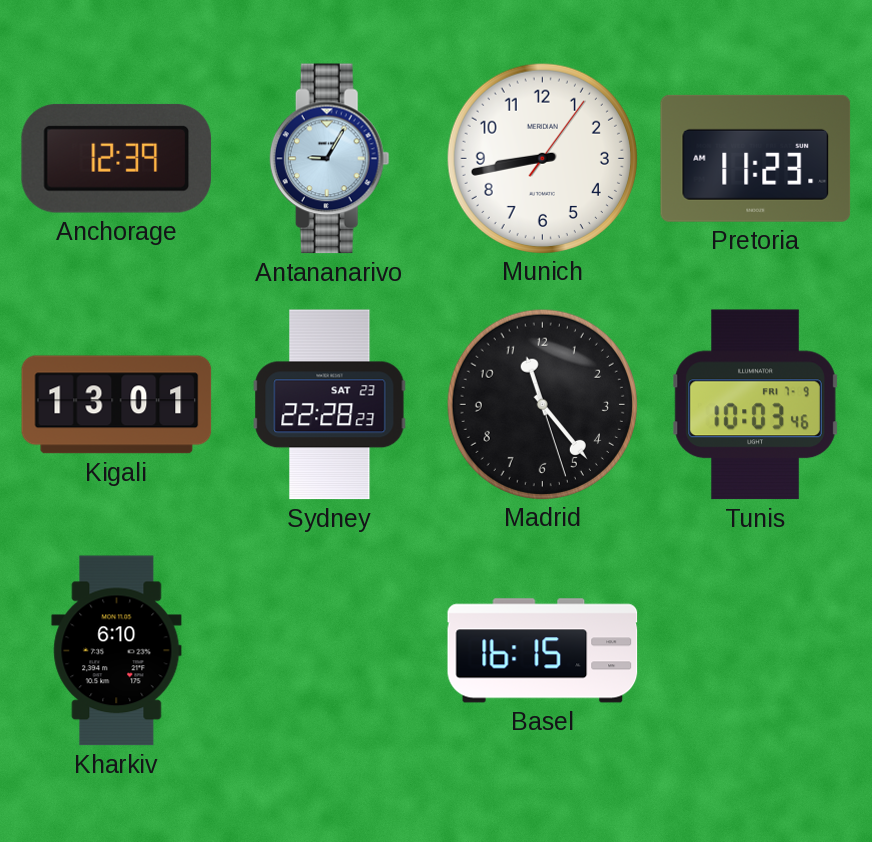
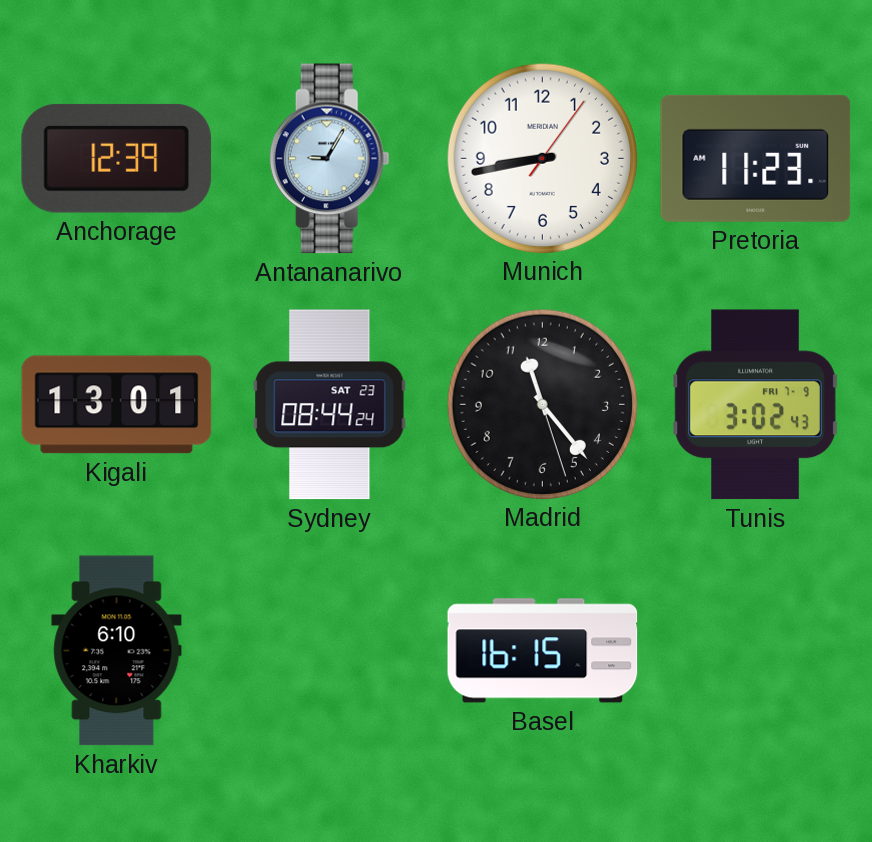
Sydney: 22:28 -> 08:44 (330, 405)
Tunis: 10:03 -> 3:02 (755, 405)
